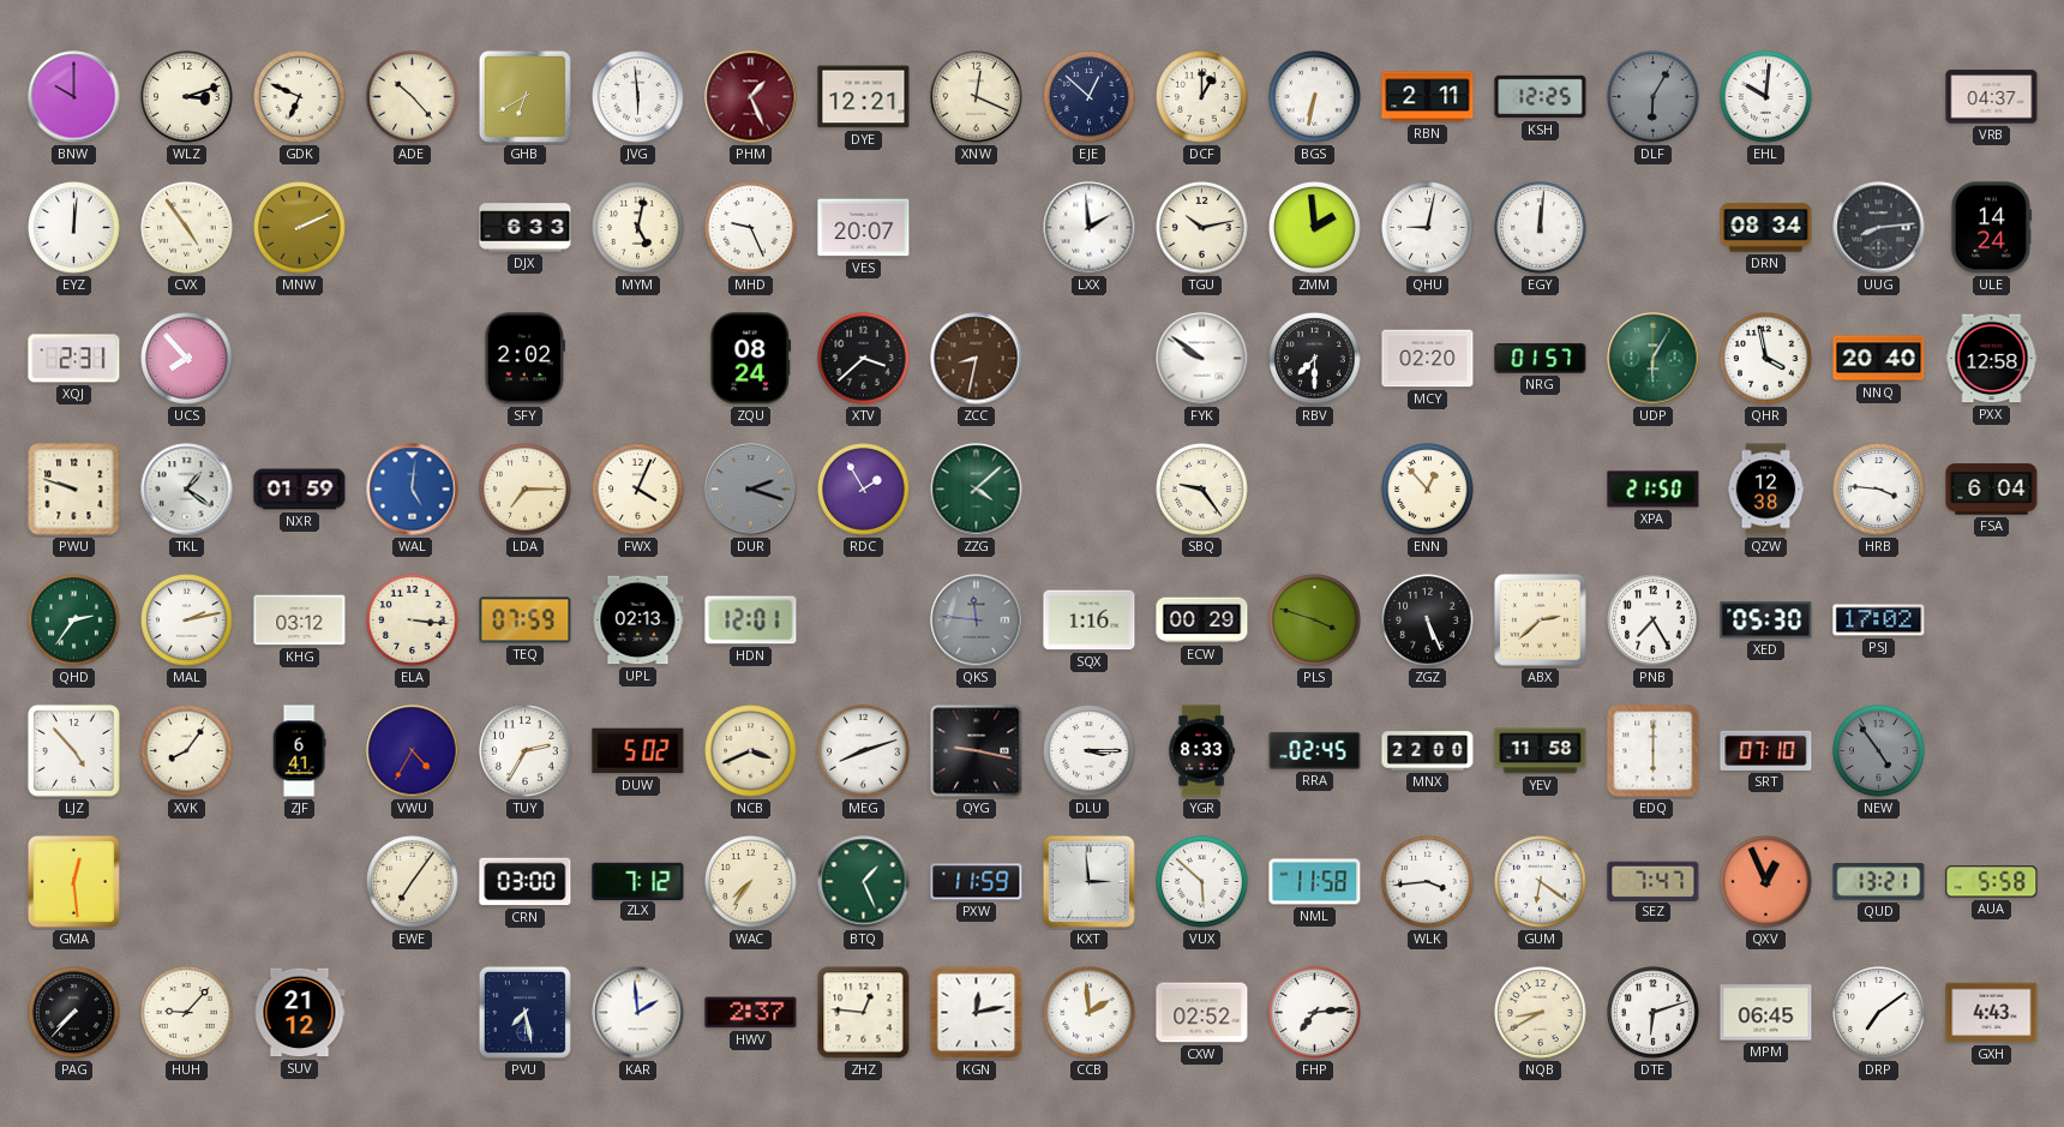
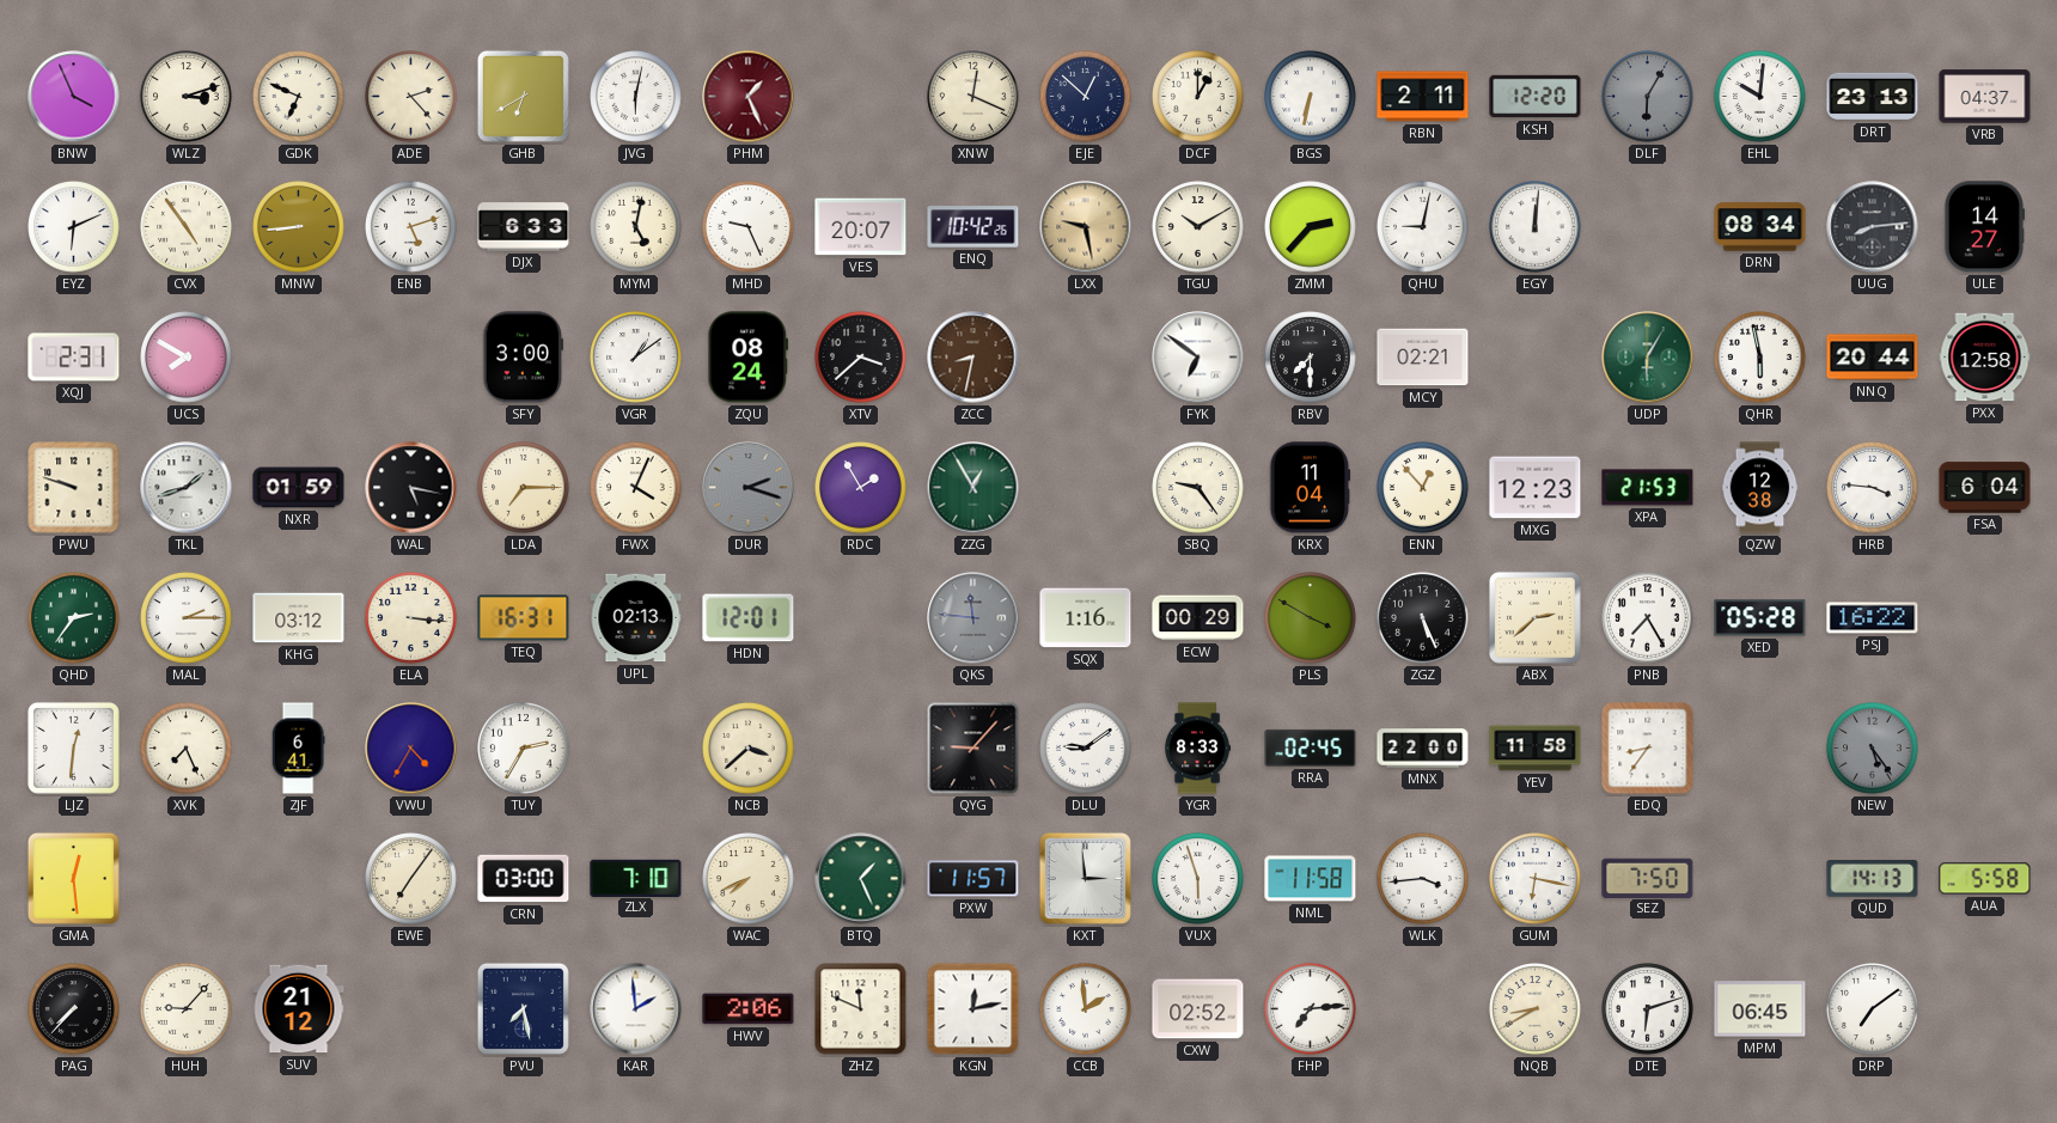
BNW: 10:00 -> 3:56 (74, 97)
ADE: 10:23 -> 2:23 (411, 97)
JVG: 5:59 -> 6:02 (636, 97)
DYE: 12:21 -> none (864, 97)
KSH: 12:25 -> 12:20 (1536, 97)
DRT: none -> 23:13 (1873, 97)
EYZ: 12:01 -> 6:11 (74, 227)
MNW: 2:11 -> 8:44 (299, 227)
ENB: none -> 5:12 (411, 227)
ENQ: none -> 10:42 (973, 227)
LXX: 1:59 -> 9:28 (1086, 227)
LXX dial: white -> champagne (1086, 227)
TGU: 10:13 -> 10:10 (1198, 227)
ZMM: 1:59 -> 2:37 (1311, 227)
ULE: 14:24 -> 14:27 (1983, 227)
UCS: 7:53 -> 7:50 (187, 358)
SFY: 2:02 -> 3:00 (524, 358)
VGR: none -> 1:09 (636, 358)
FYK: 9:51 -> 6:51 (1198, 358)
MCY: 02:20 -> 02:21 (1423, 358)
NRG: 01:57 -> none (1541, 359)
QHR: 3:58 -> 5:58 (1760, 358)
NNQ: 20:40 -> 20:44 (1873, 358)
TKL: 1:21 -> 1:42 (187, 488)
WAL: 5:01 -> 5:17 (411, 488)
WAL dial: blue -> black (411, 488)
ZZG: 4:08 -> 12:55 (973, 488)
KRX: none -> 11:04 (1311, 488)
MXG: none -> 12:23 (1536, 488)
XPA: 21:50 -> 21:53 (1648, 488)
MAL: 2:13 -> 2:15 (187, 618)
TEQ: 07:59 -> 16:31 (524, 618)
PLS: 3:48 -> 3:50 (1311, 618)
XED: 05:30 -> 05:28 (1760, 618)
PSJ: 17:02 -> 16:22 (1873, 618)
LJZ: 4:53 -> 12:31 (73, 747)
XVK: 8:06 -> 7:26 (187, 749)
DUW: 5:02 -> none (638, 751)
NCB: 3:41 -> 3:38 (749, 749)
MEG: 8:12 -> none (864, 751)
QYG: 9:17 -> 9:07 (973, 749)
DLU: 3:15 -> 9:09 (1086, 749)
EDQ: 6:00 -> 8:36 (1648, 749)
SRT: 07:10 -> none (1766, 750)
NEW: 4:54 -> 5:24 (1873, 749)
ZLX: 7:12 -> 7:10 (636, 878)
WAC: 7:36 -> 7:41 (749, 879)
PXW: 11:59 -> 11:57 (973, 879)
VUX: 5:52 -> 5:57 (1198, 879)
GUM: 6:21 -> 6:17 (1536, 879)
SEZ: 7:47 -> 7:50 (1648, 878)
QXV: 12:56 -> none (1766, 882)
QUD: 13:21 -> 14:13 (1873, 879)
HWV: 2:37 -> 2:06 (749, 1009)
ZHZ: 12:46 -> 11:49 (861, 1009)
GXH: 4:43 -> none (1992, 1013)
